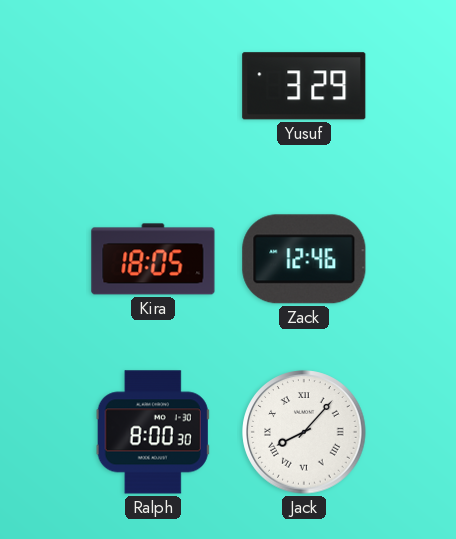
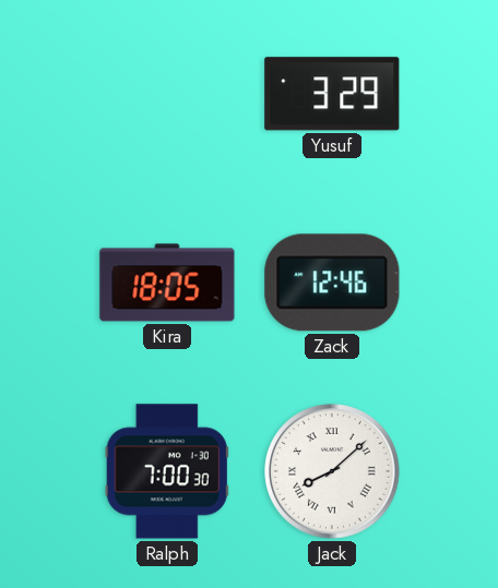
Ralph: 8:00 -> 7:00 (167, 471)
Jack: 8:07 -> 8:08 (332, 471)
